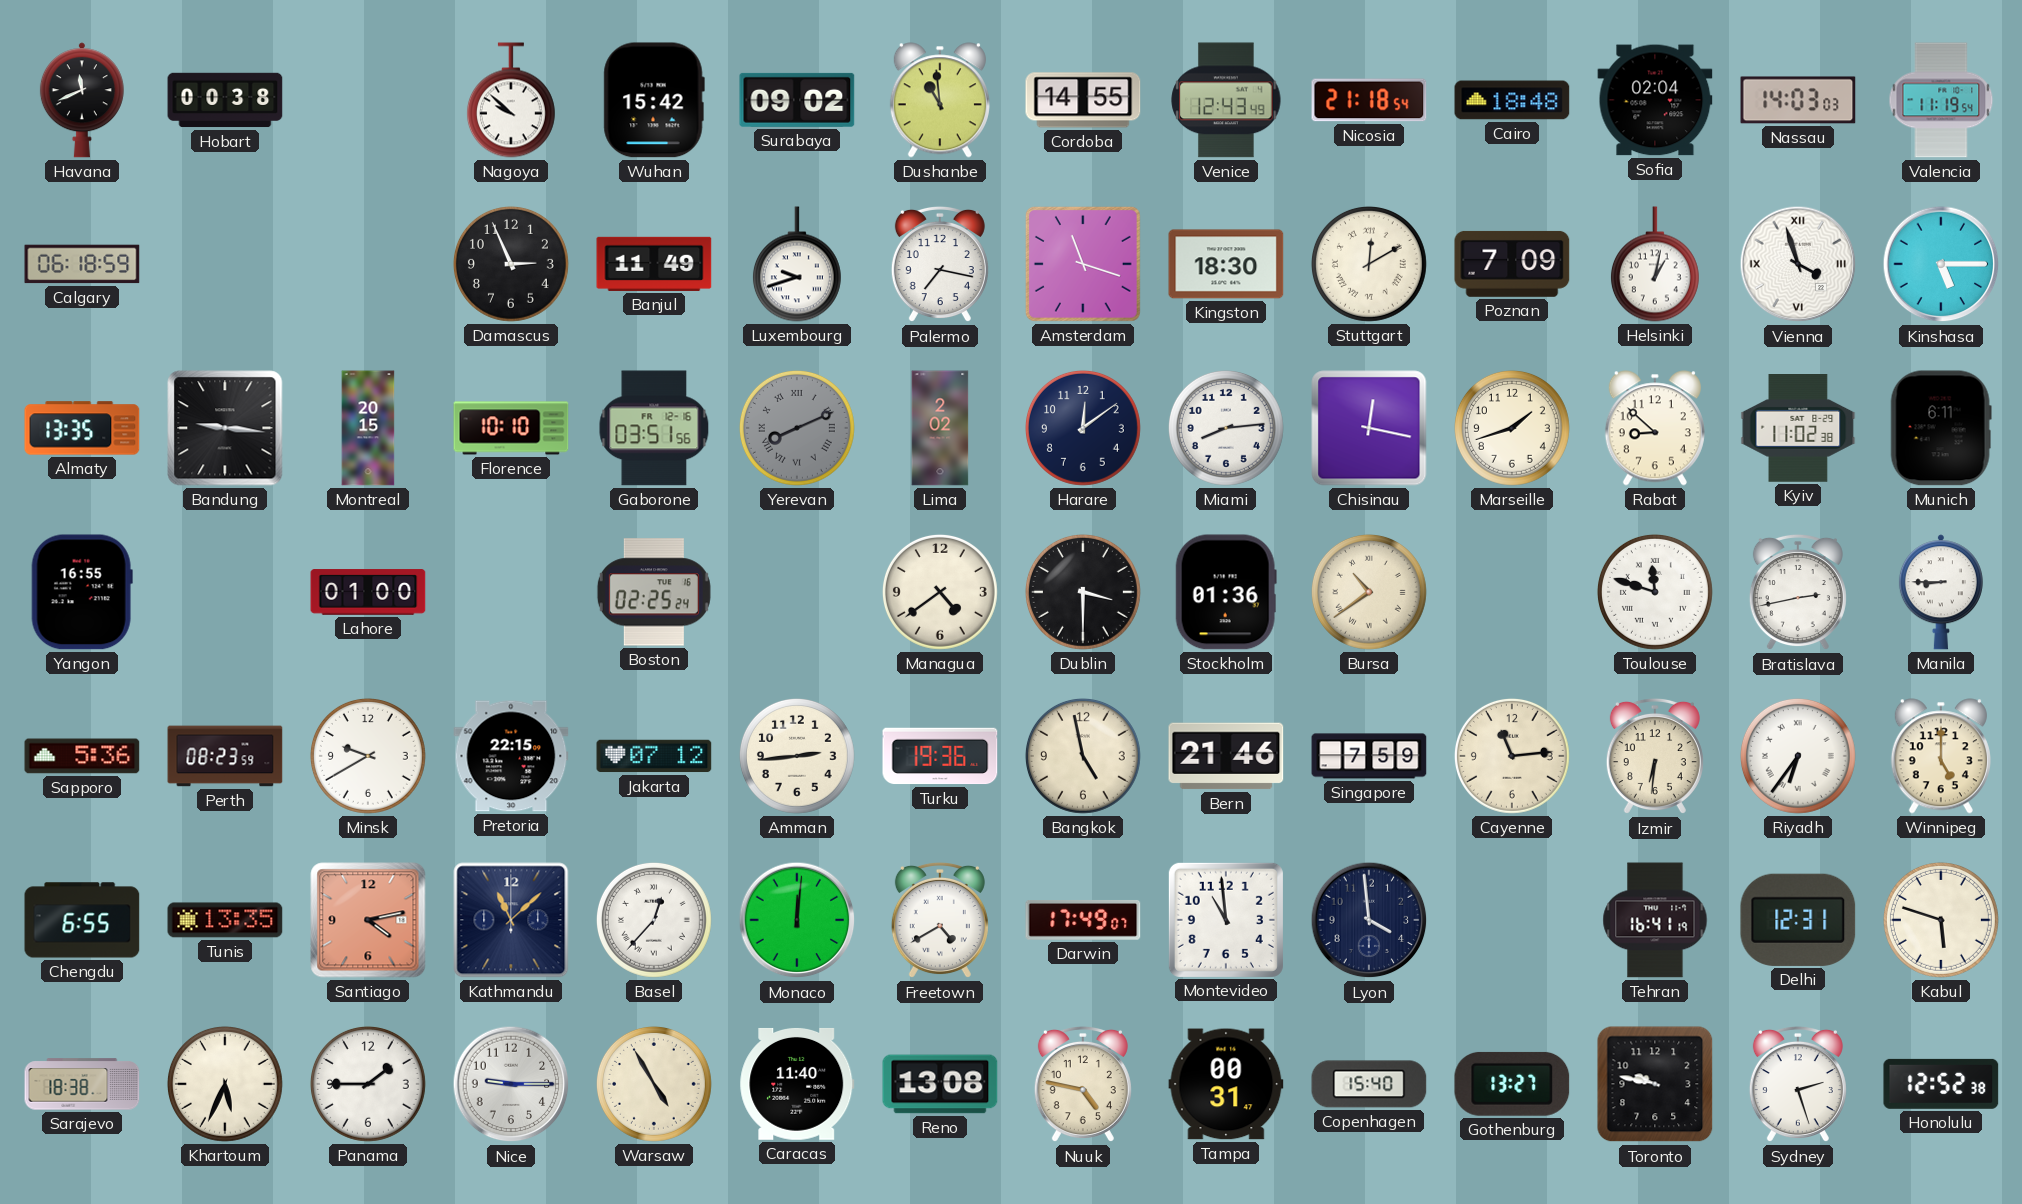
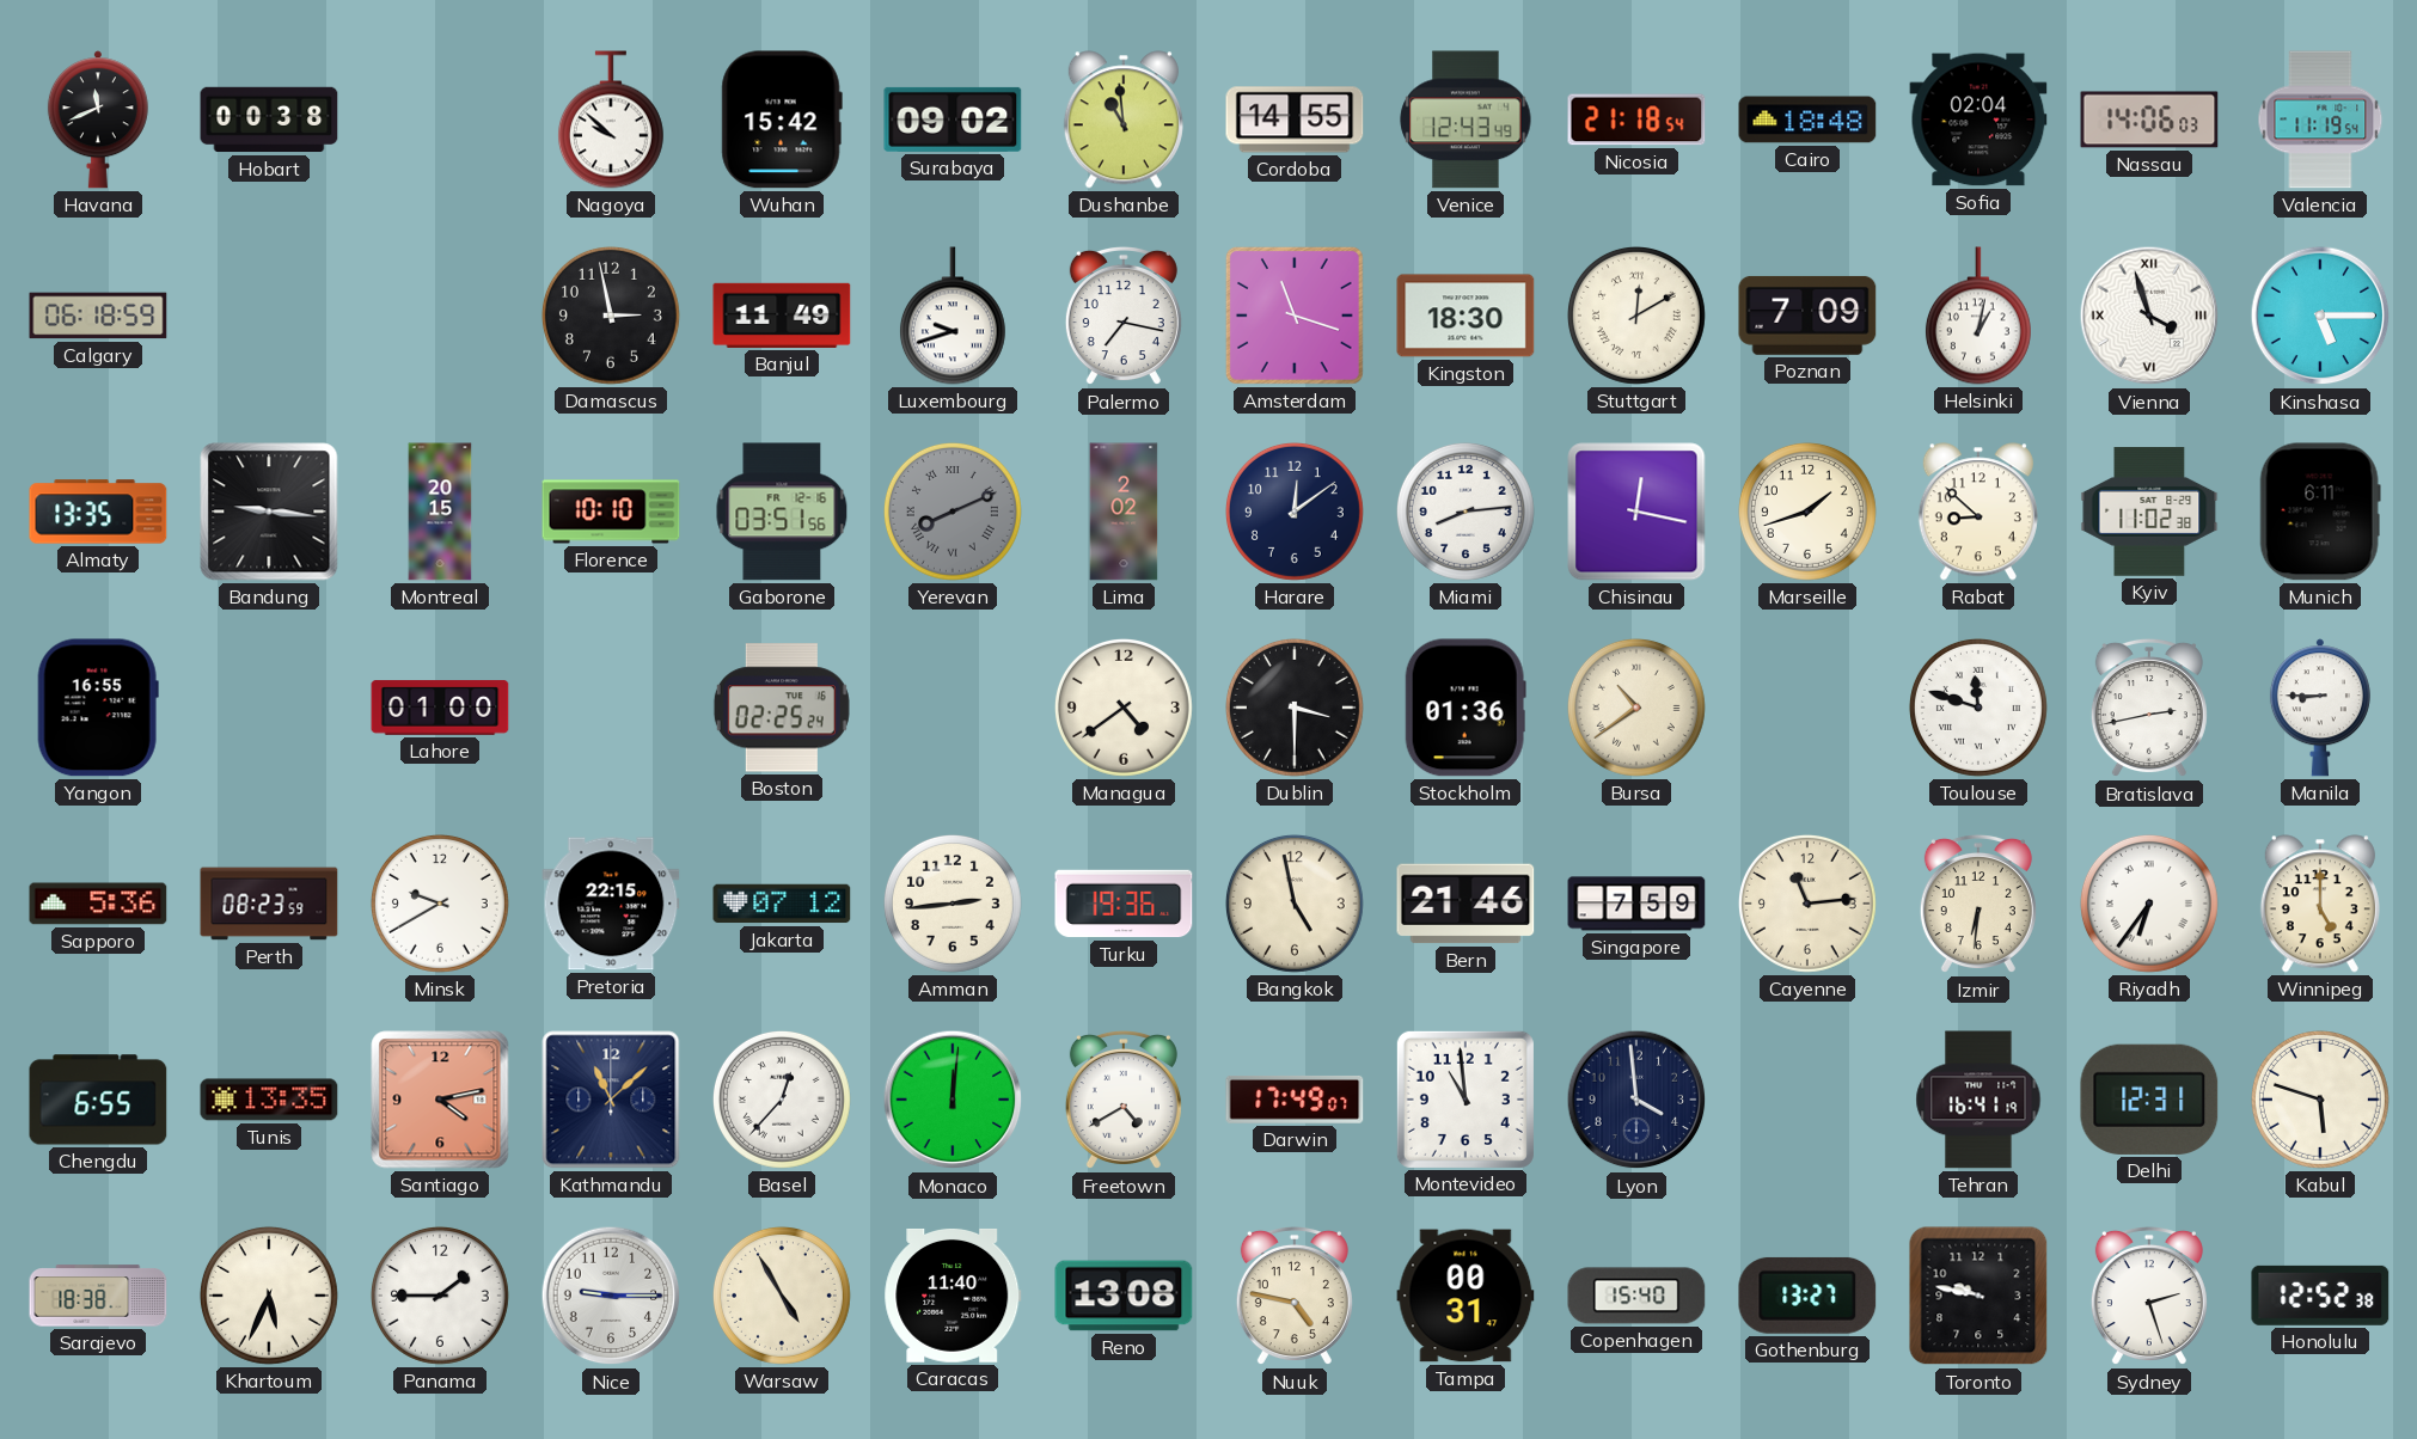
Nassau: 14:03 -> 14:06 (2149, 120)
Damascus: 2:56 -> 2:58 (611, 316)
